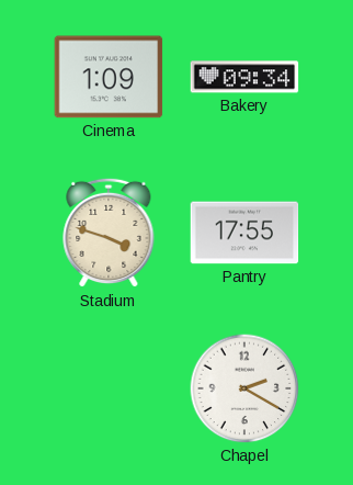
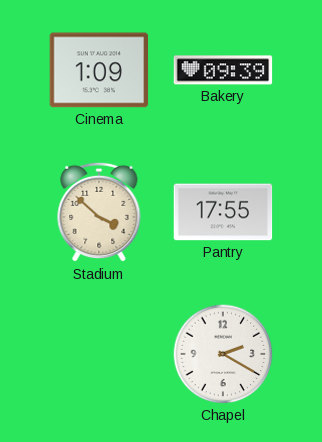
Bakery: 09:34 -> 09:39 (223, 70)
Stadium: 3:48 -> 3:52 (99, 212)
